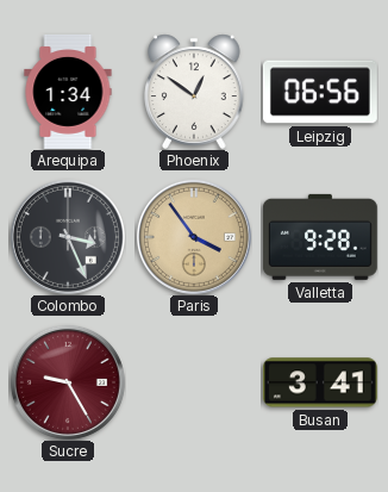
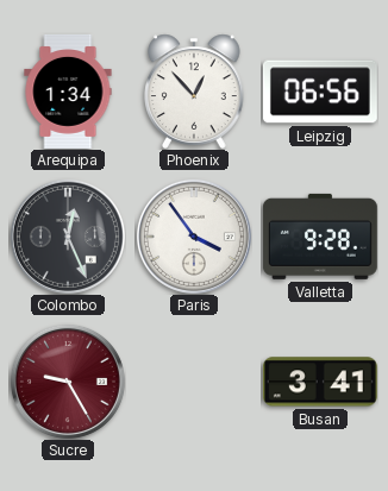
Phoenix: 12:51 -> 12:53 (194, 92)
Colombo: 3:26 -> 12:26 (68, 237)
Paris dial: champagne -> white (194, 237)
